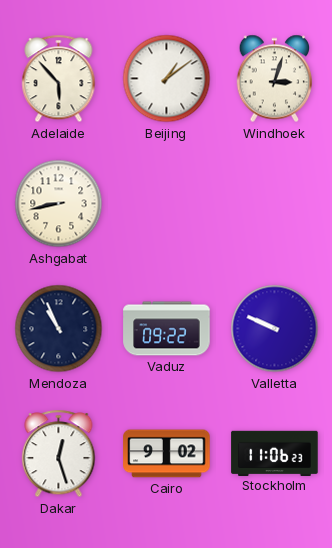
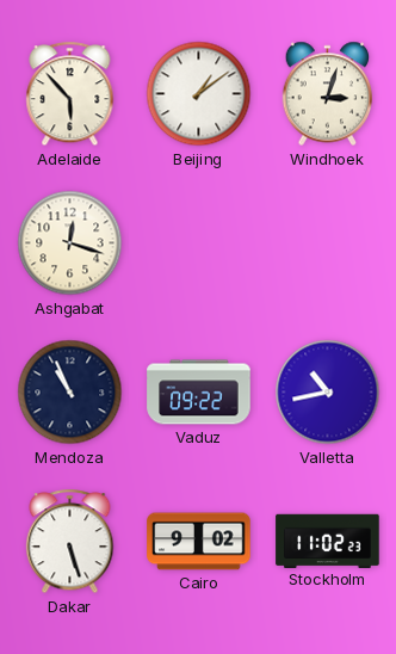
Ashgabat: 8:43 -> 12:18 (70, 243)
Valletta: 9:49 -> 10:43 (328, 393)
Dakar: 12:27 -> 5:27 (70, 542)
Stockholm: 11:06 -> 11:02 (328, 541)
